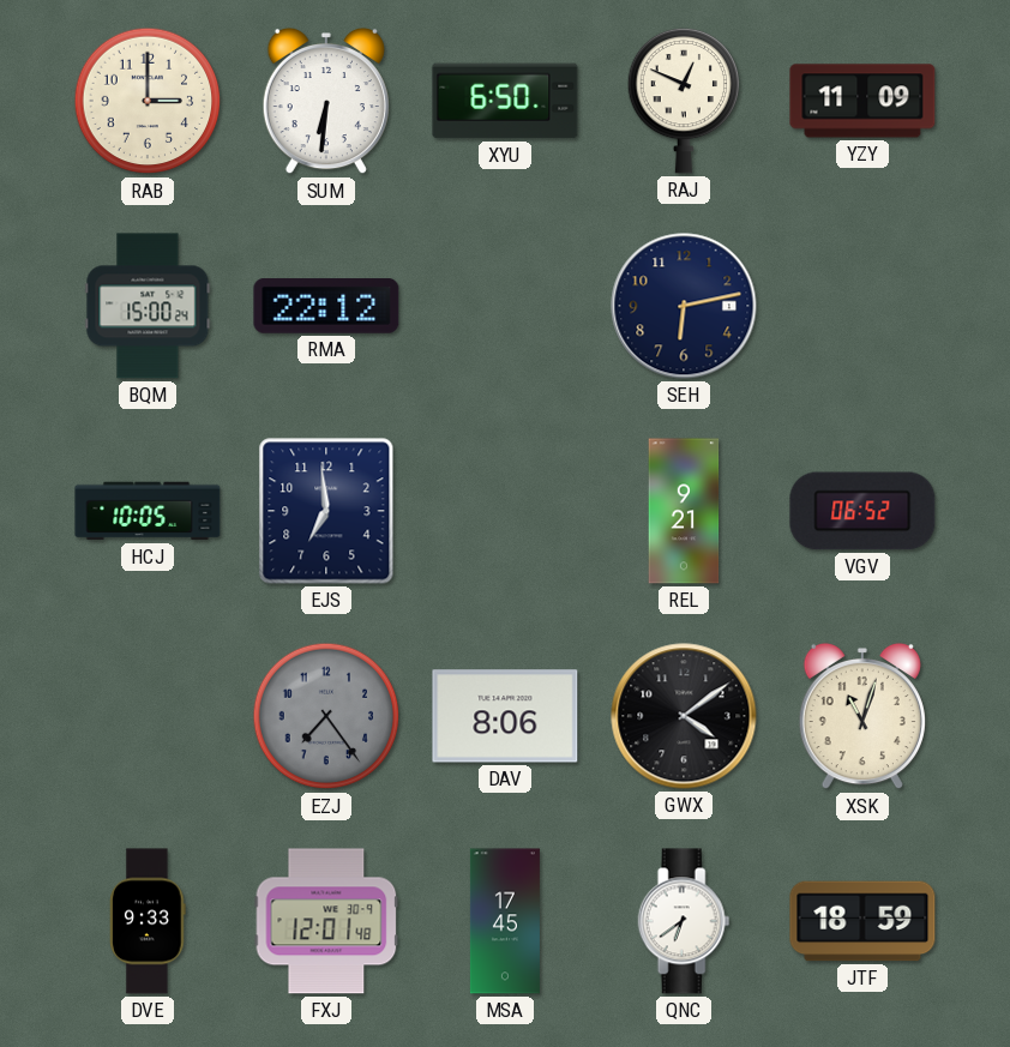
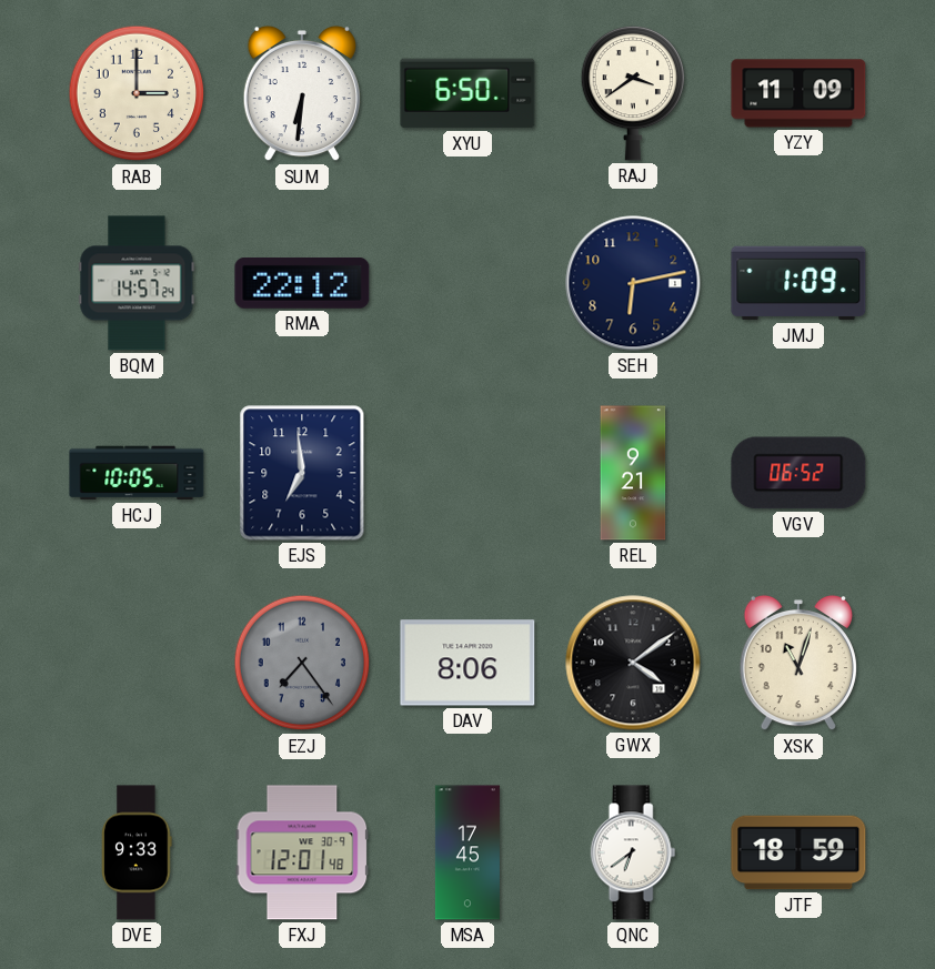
RAJ: 12:49 -> 3:39 (633, 93)
BQM: 15:00 -> 14:57 (137, 283)
JMJ: none -> 1:09 (798, 283)
